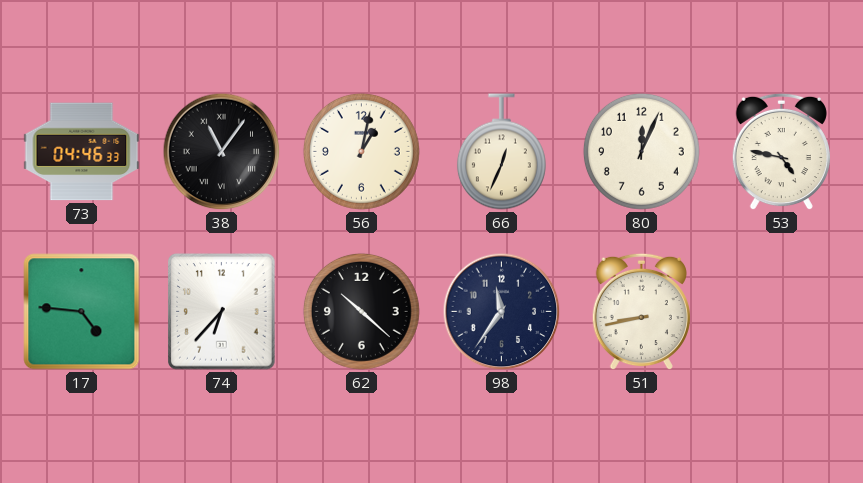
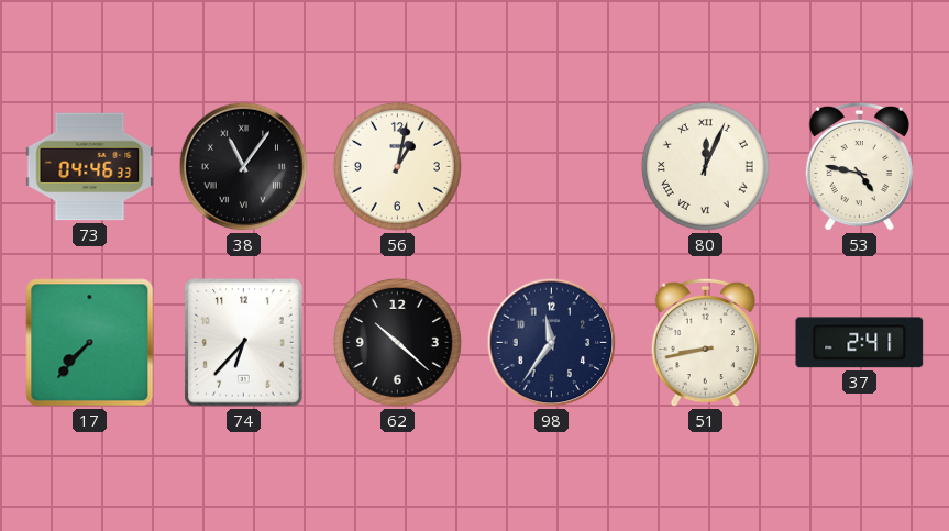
66: 12:34 -> none (501, 152)
80 numerals: Arabic -> Roman (705, 166)
17: 4:46 -> 7:37 (90, 343)
37: none -> 2:41 (860, 343)
